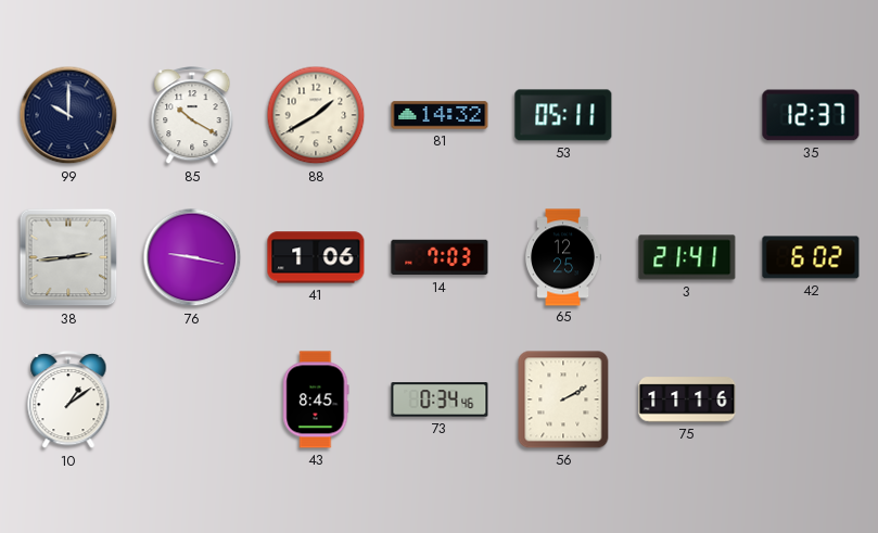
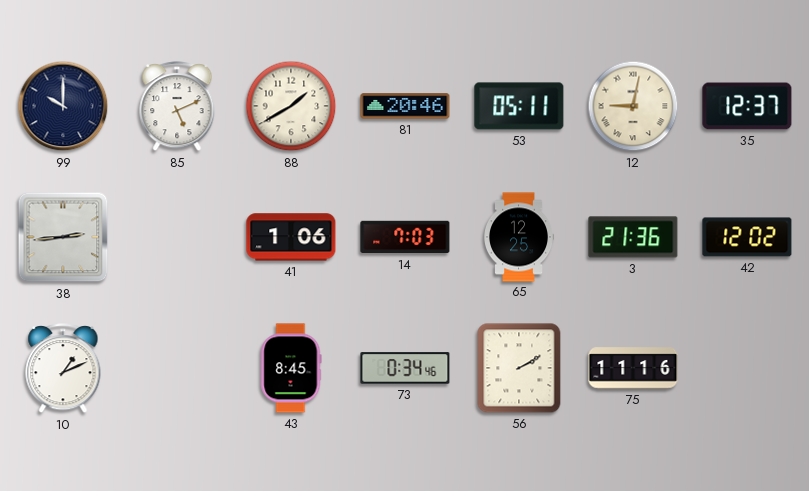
85: 10:20 -> 5:11 (177, 107)
81: 14:32 -> 20:46 (405, 106)
12: none -> 9:02 (633, 106)
76: 9:17 -> none (192, 257)
3: 21:41 -> 21:36 (633, 237)
42: 6:02 -> 12:02 (747, 237)
10: 1:09 -> 1:11 (63, 369)
